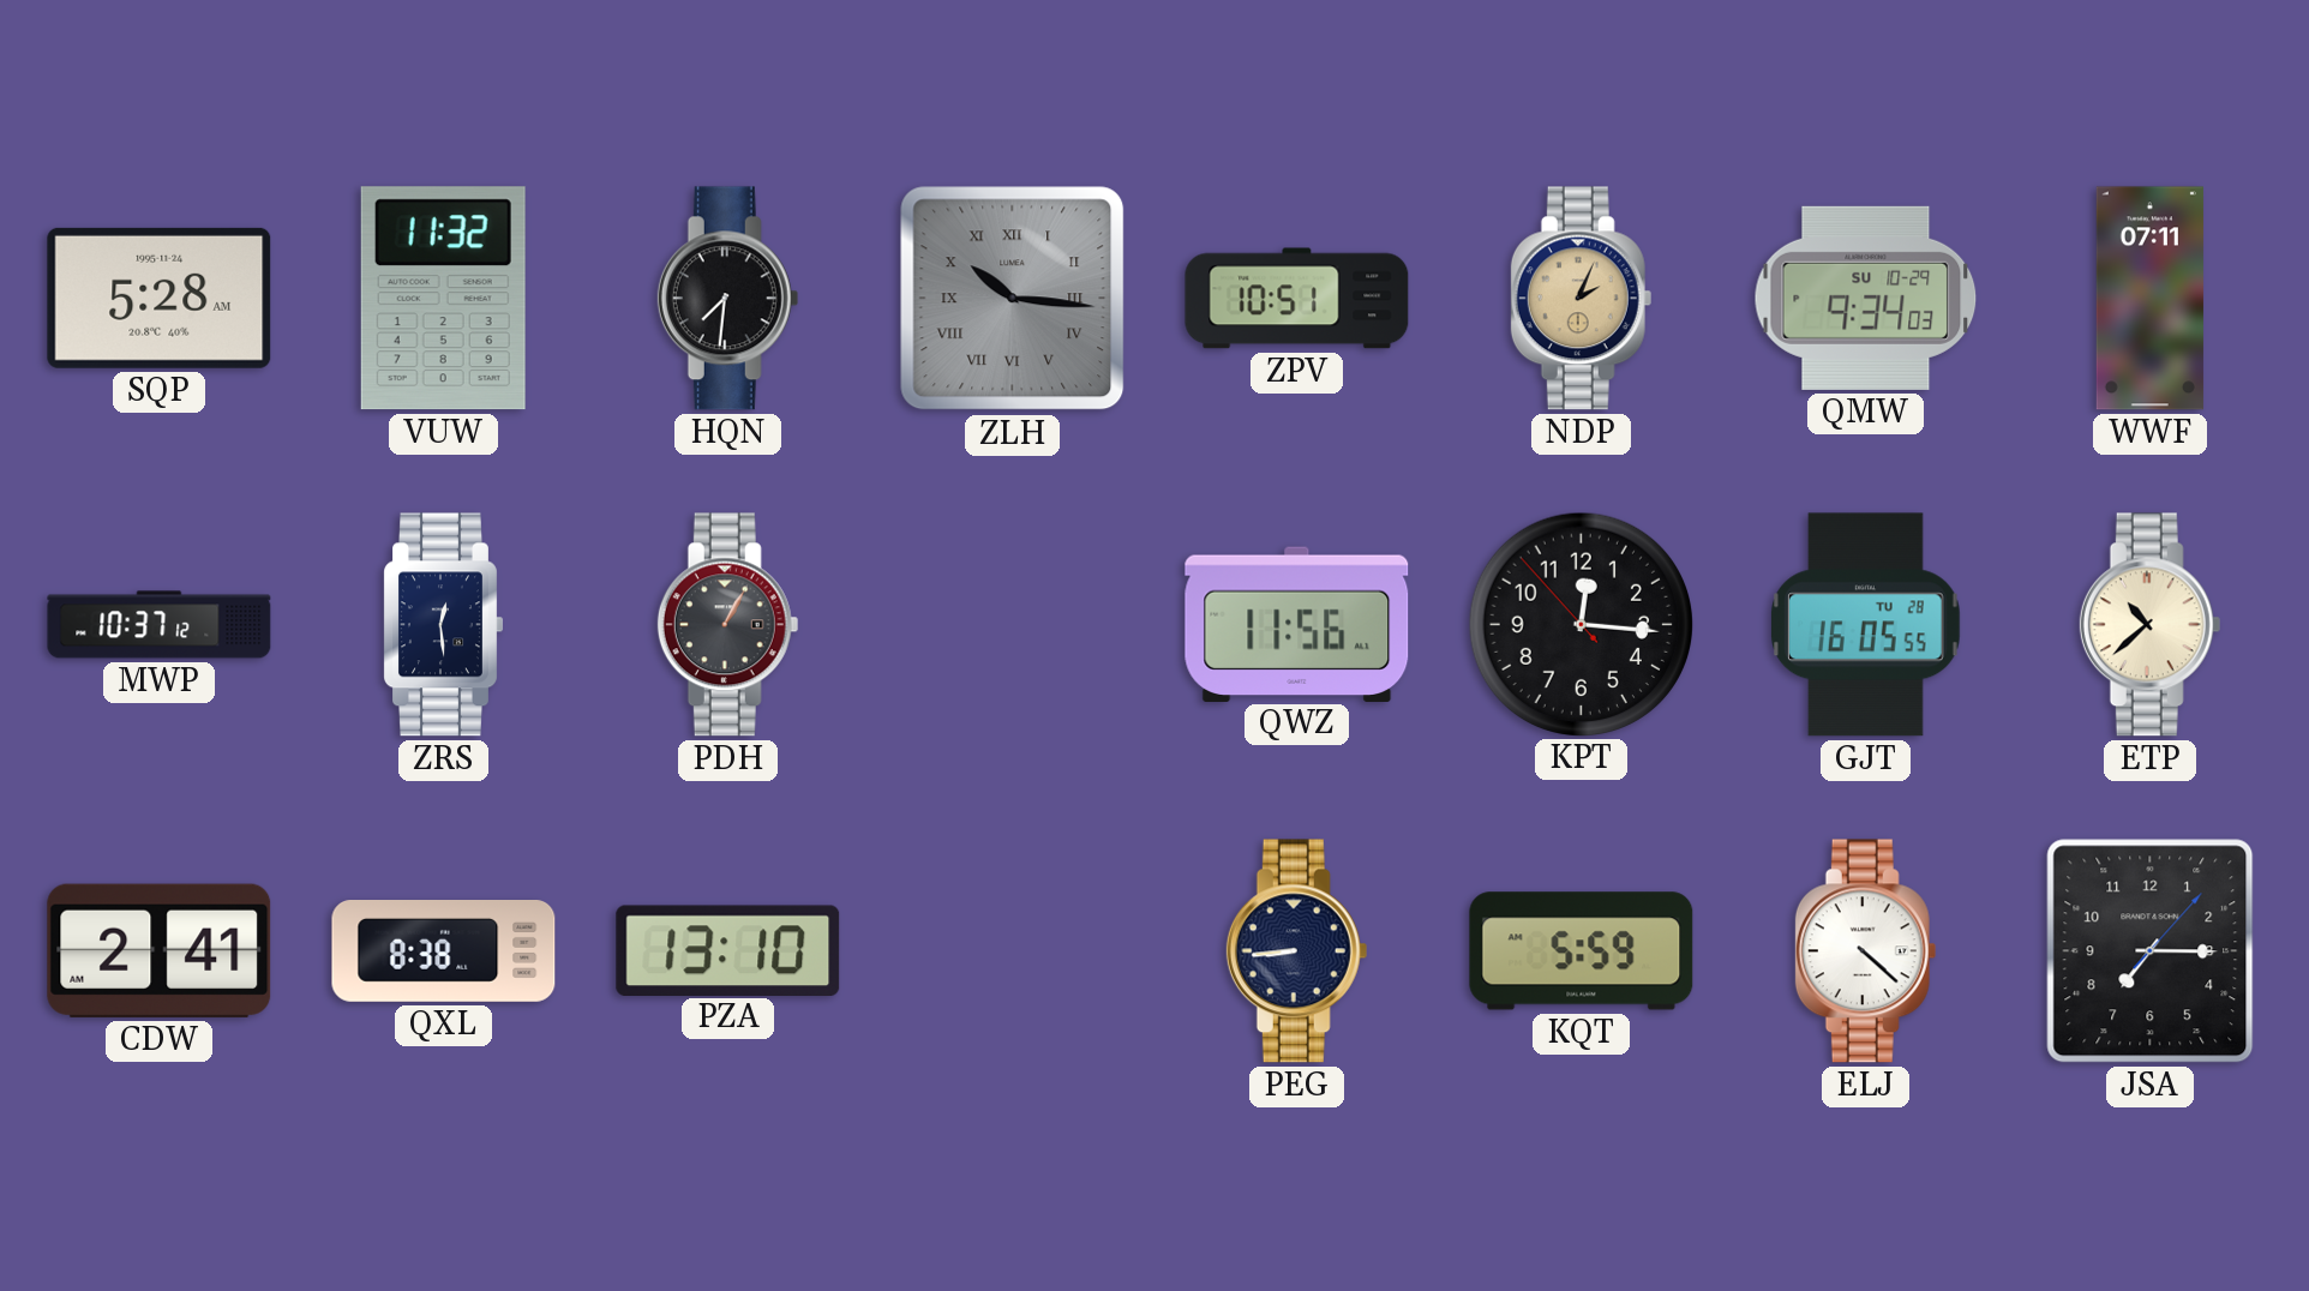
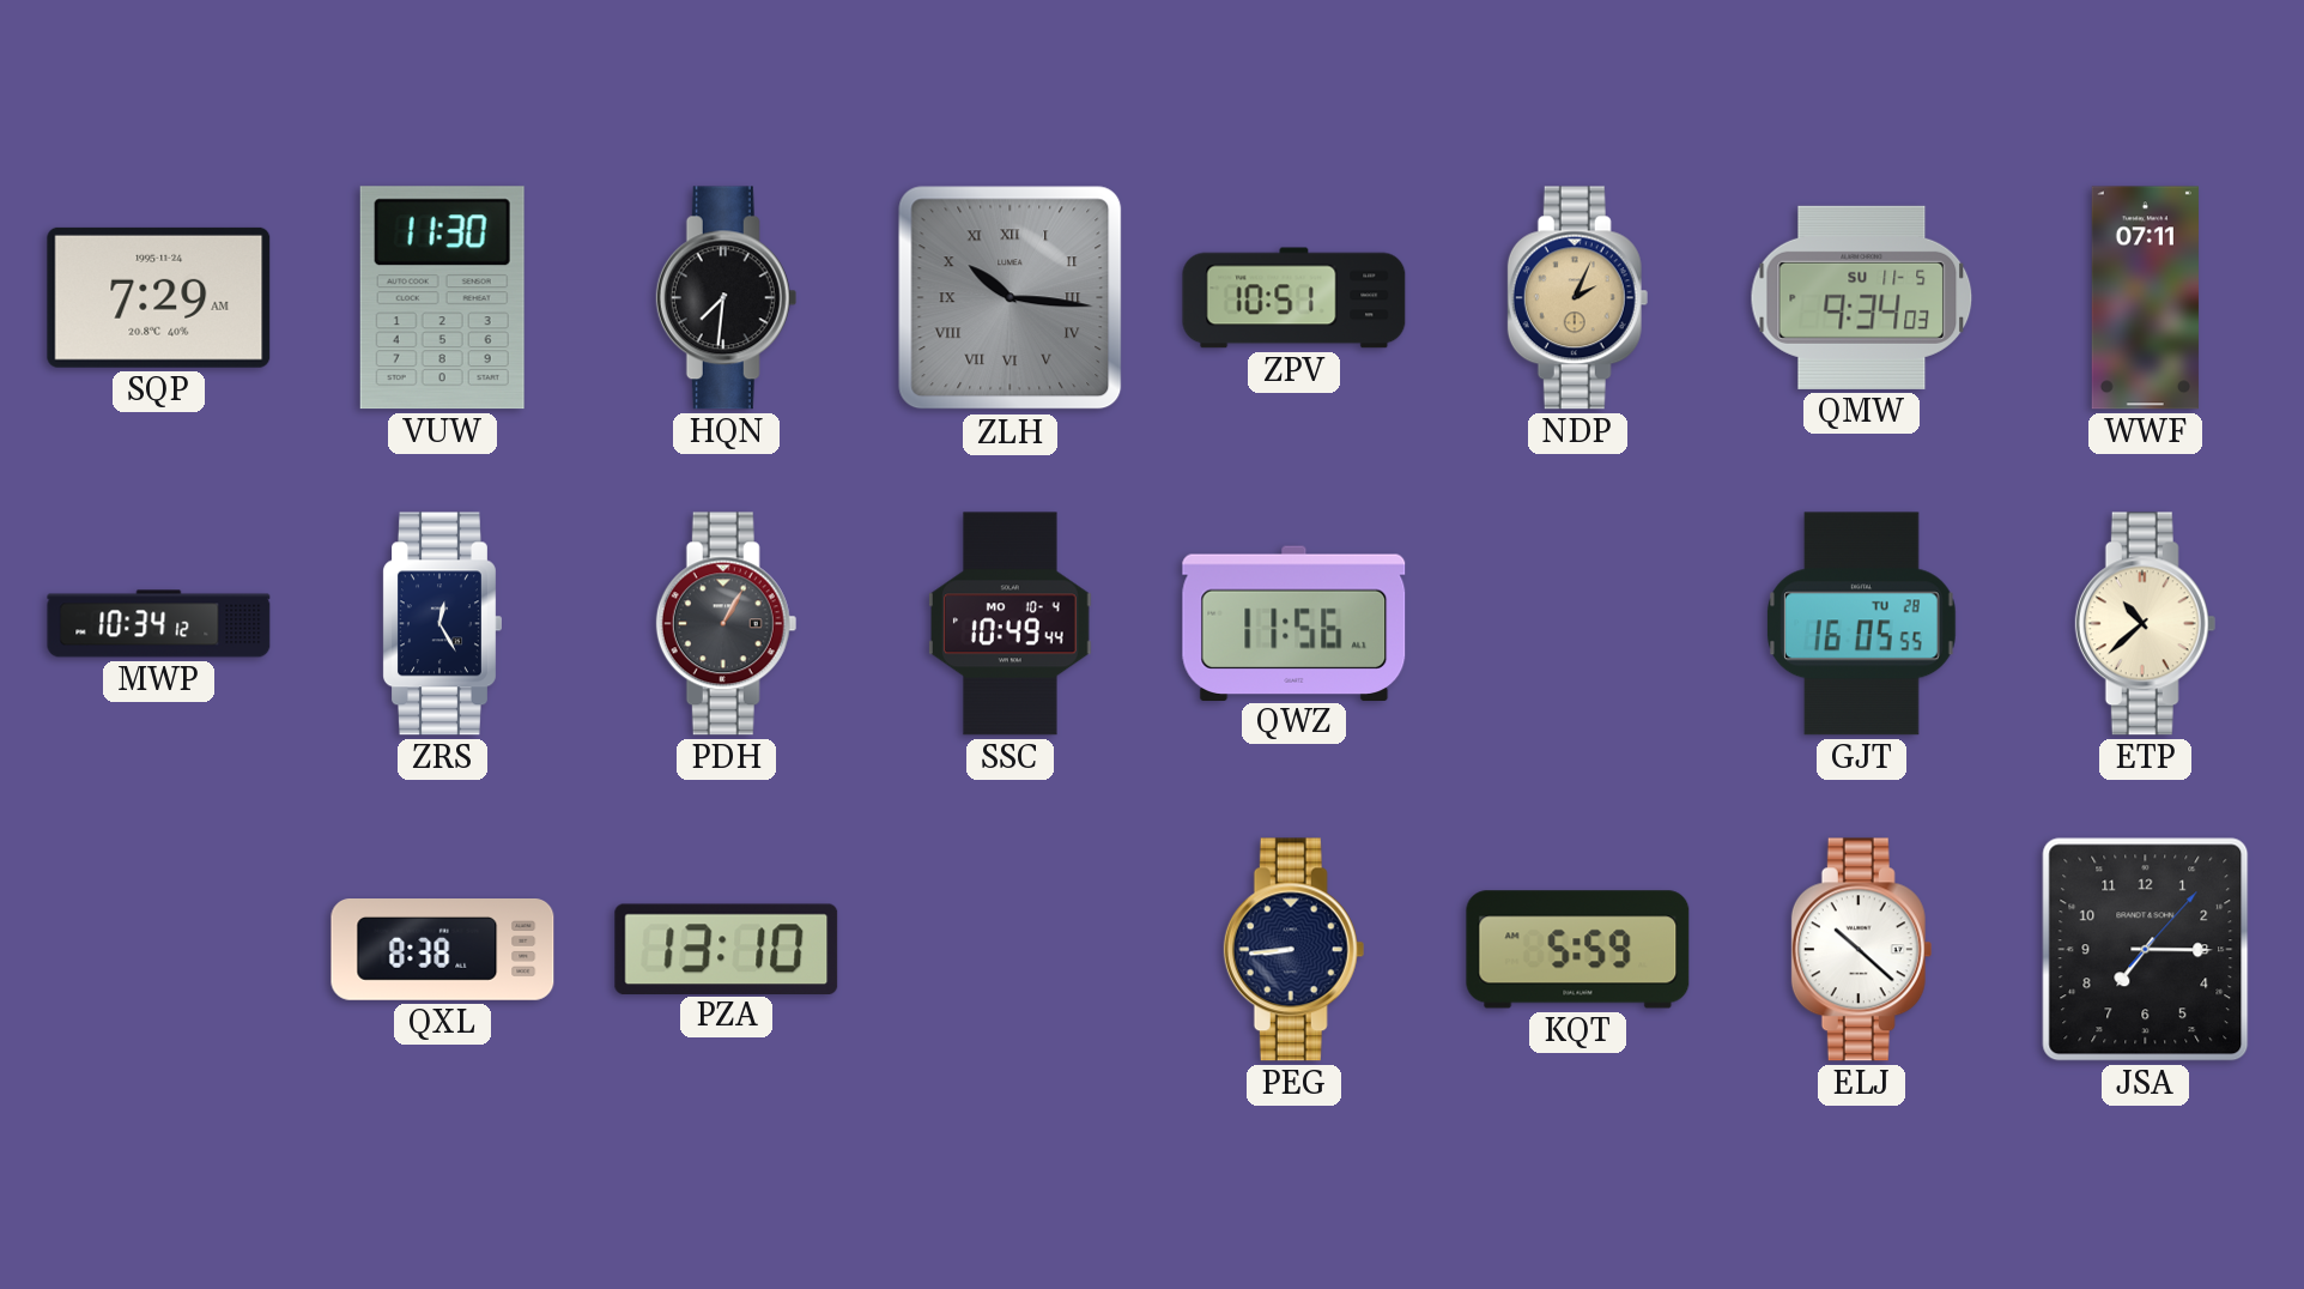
SQP: 5:28 -> 7:29 (159, 297)
VUW: 11:32 -> 11:30 (442, 298)
QMW date: SU 10-29 -> SU 11-5 (1862, 297)
MWP: 10:37 -> 10:34 (159, 624)
ZRS: 12:29 -> 12:25 (443, 624)
SSC: none -> 10:49 (1011, 624)
KPT: 12:15 -> none (1581, 624)
CDW: 2:41 -> none (160, 950)
ELJ: 4:22 -> 10:22 (1862, 950)
